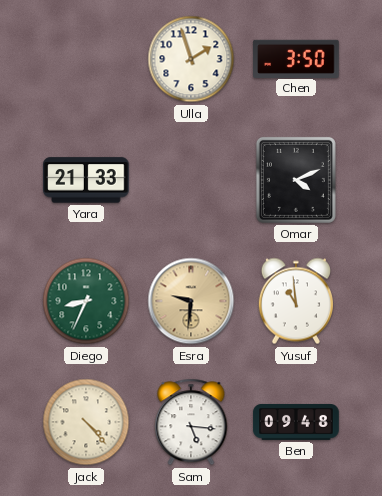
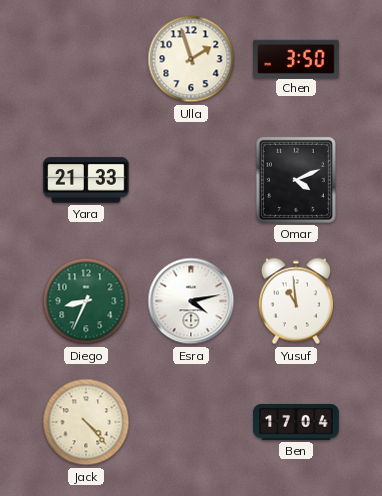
Esra: 9:31 -> 4:13 (191, 301)
Esra dial: champagne -> white (191, 301)
Sam: 5:16 -> none (191, 422)
Ben: 09:48 -> 17:04 (296, 422)
